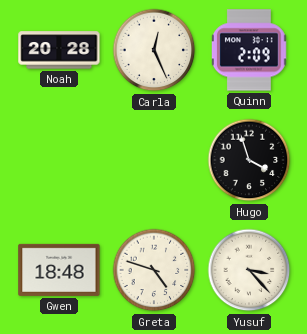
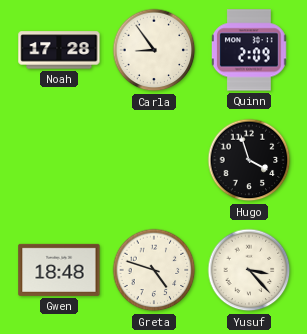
Noah: 20:28 -> 17:28 (59, 50)
Carla: 12:26 -> 8:54 (154, 50)
